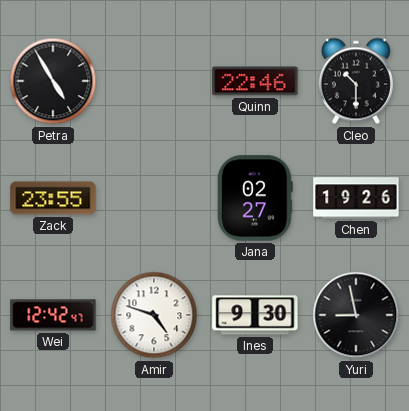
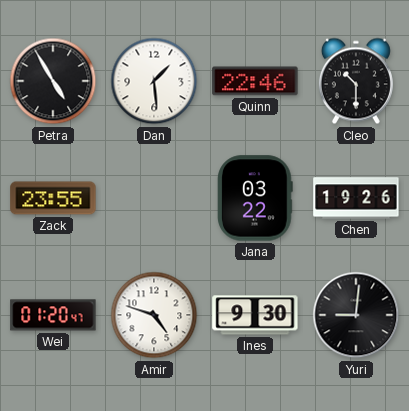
Dan: none -> 1:29 (154, 81)
Jana: 02:27 -> 03:22 (255, 198)
Wei: 12:42 -> 01:20 (53, 315)
Yuri: 8:58 -> 9:01 (356, 315)
